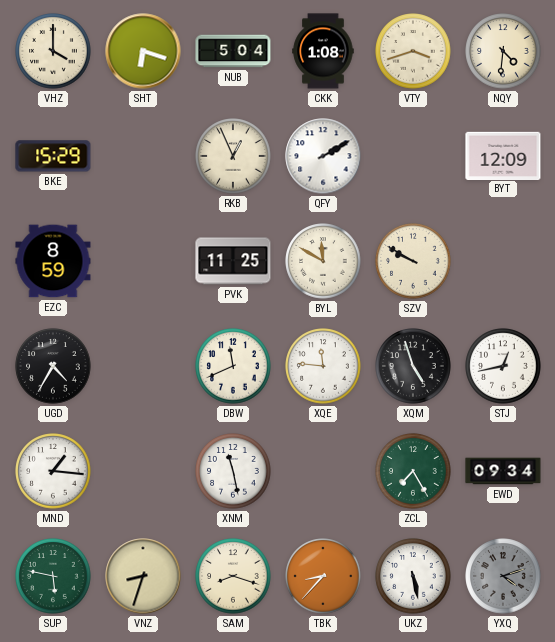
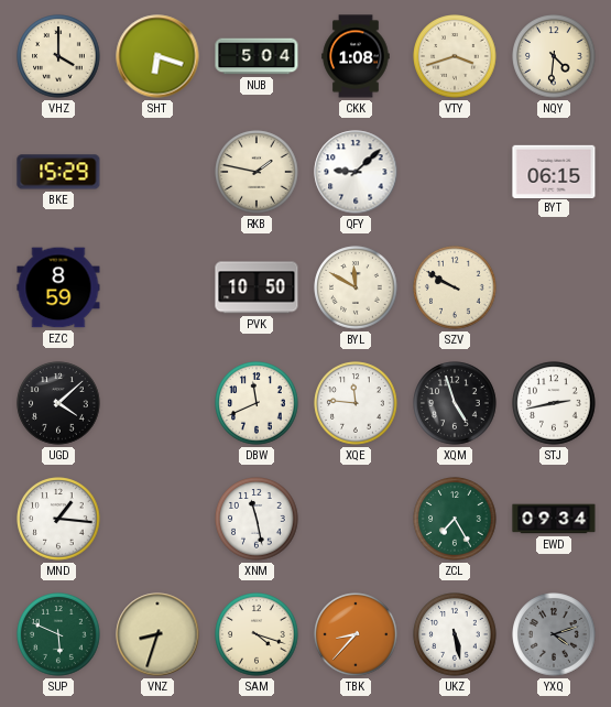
RKB: 12:56 -> 1:47 (257, 172)
QFY: 2:10 -> 9:08 (356, 172)
BYT: 12:09 -> 06:15 (554, 171)
PVK: 11:25 -> 10:50 (257, 287)
UGD: 4:35 -> 4:08 (58, 403)
STJ: 12:43 -> 2:43 (554, 403)
SUP: 5:47 -> 5:49 (58, 634)
SAM: 8:18 -> 4:18 (257, 634)
